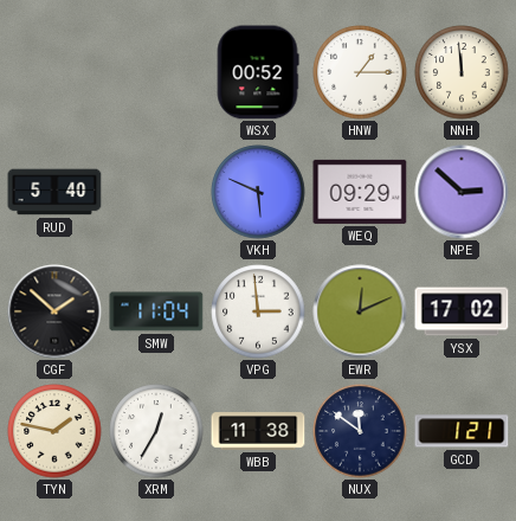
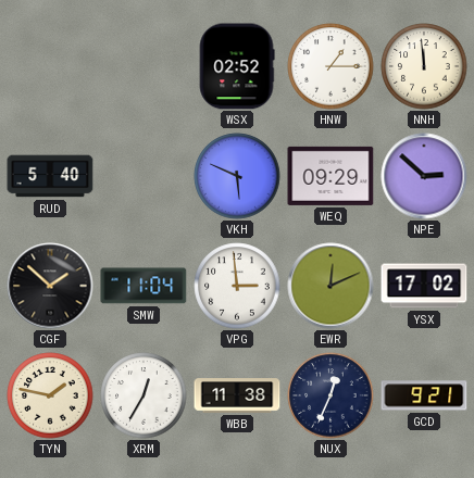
WSX: 00:52 -> 02:52 (237, 66)
NUX: 11:51 -> 12:34 (330, 395)
GCD: 1:21 -> 9:21 (424, 395)
